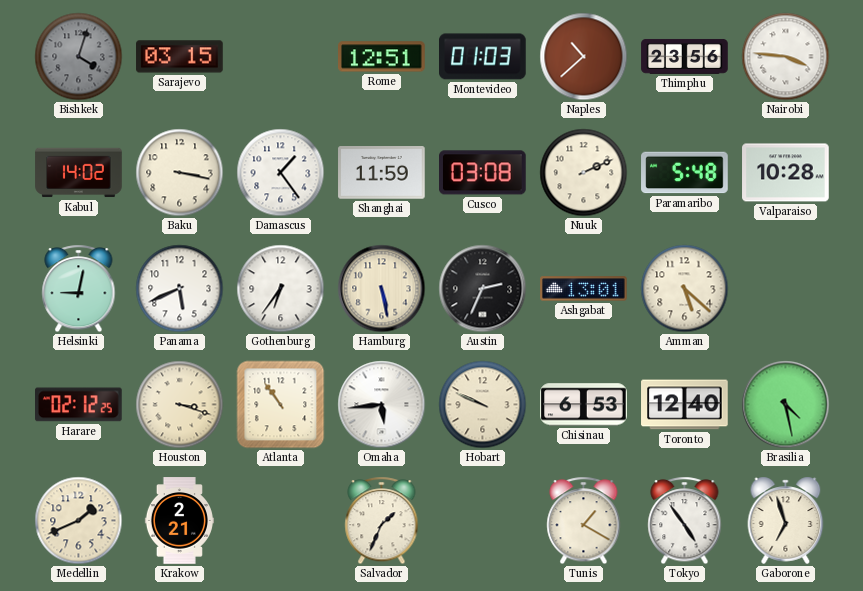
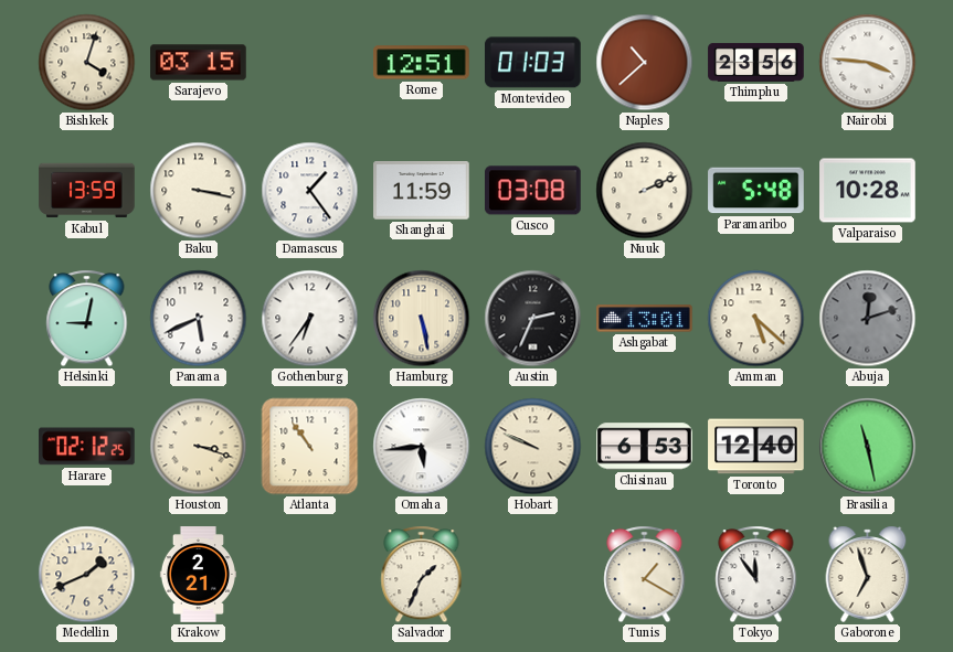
Bishkek dial: grey -> cream (87, 63)
Kabul: 14:02 -> 13:59 (87, 191)
Abuja: none -> 12:12 (868, 319)
Brasilia: 4:28 -> 11:28 (868, 447)
Tokyo: 4:54 -> 11:54 (756, 575)
